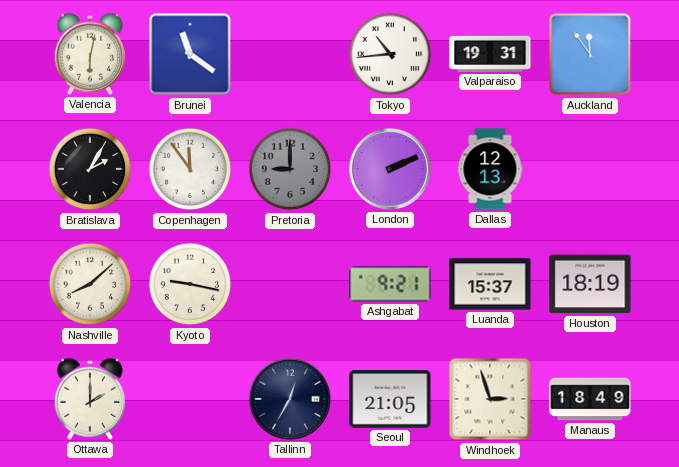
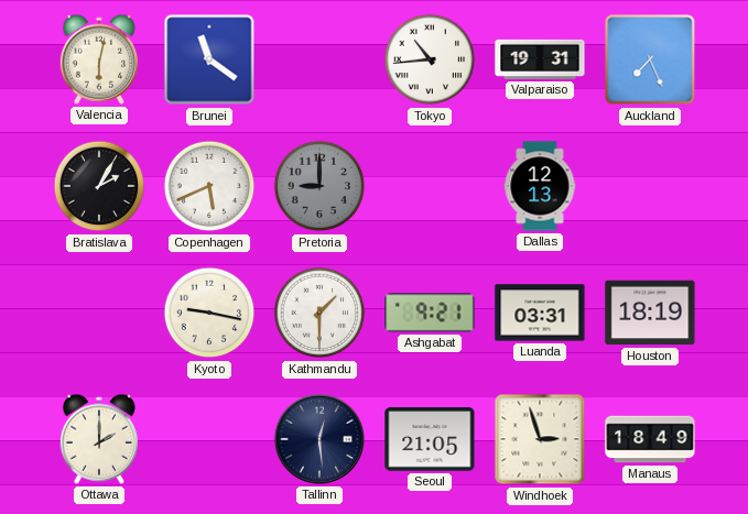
Auckland: 11:54 -> 7:26 (650, 59)
Copenhagen: 11:54 -> 5:41 (209, 186)
London: 2:11 -> none (390, 169)
Nashville: 8:08 -> none (90, 284)
Kathmandu: none -> 1:30 (319, 313)
Luanda: 15:37 -> 03:31 (540, 313)
Tallinn: 12:35 -> 12:29 (319, 439)
